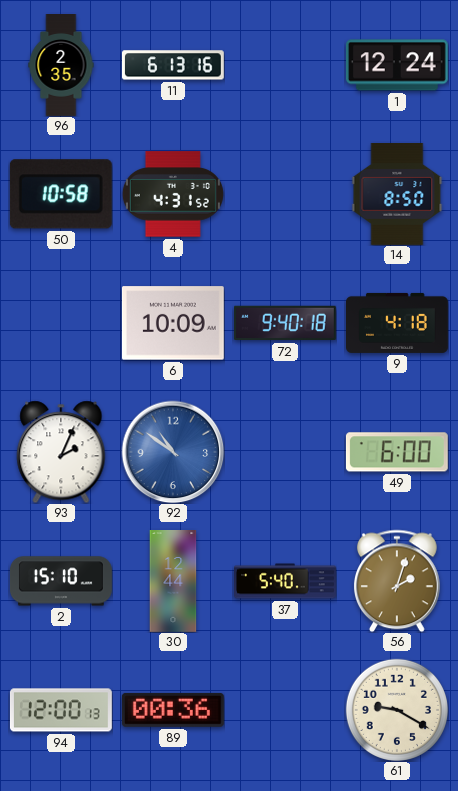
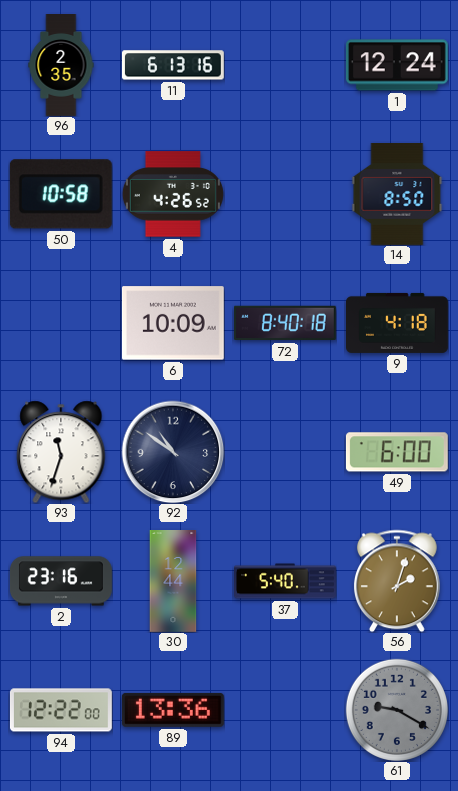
4: 4:31 -> 4:26 (173, 194)
72: 9:40 -> 8:40 (285, 323)
93: 2:04 -> 11:33 (61, 452)
92 dial: blue -> navy (173, 452)
2: 15:10 -> 23:16 (61, 581)
94: 12:00 -> 12:22 (61, 710)
89: 00:36 -> 13:36 (173, 710)
61 dial: cream -> grey (397, 710)
